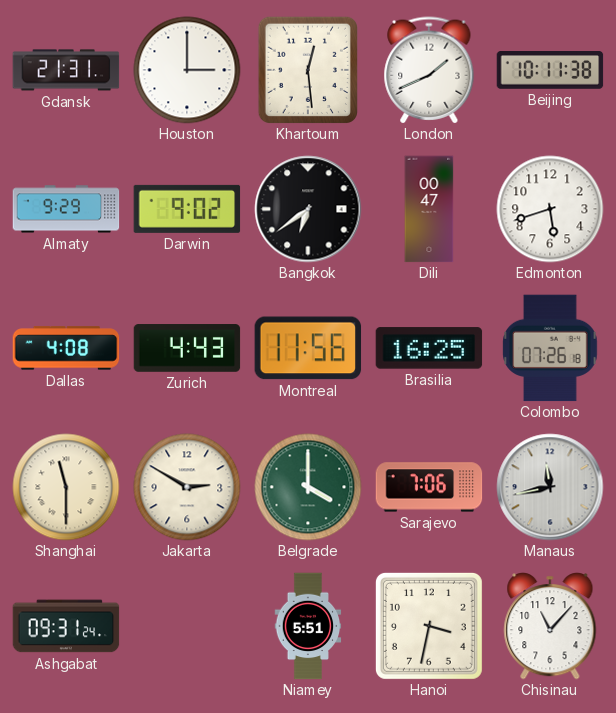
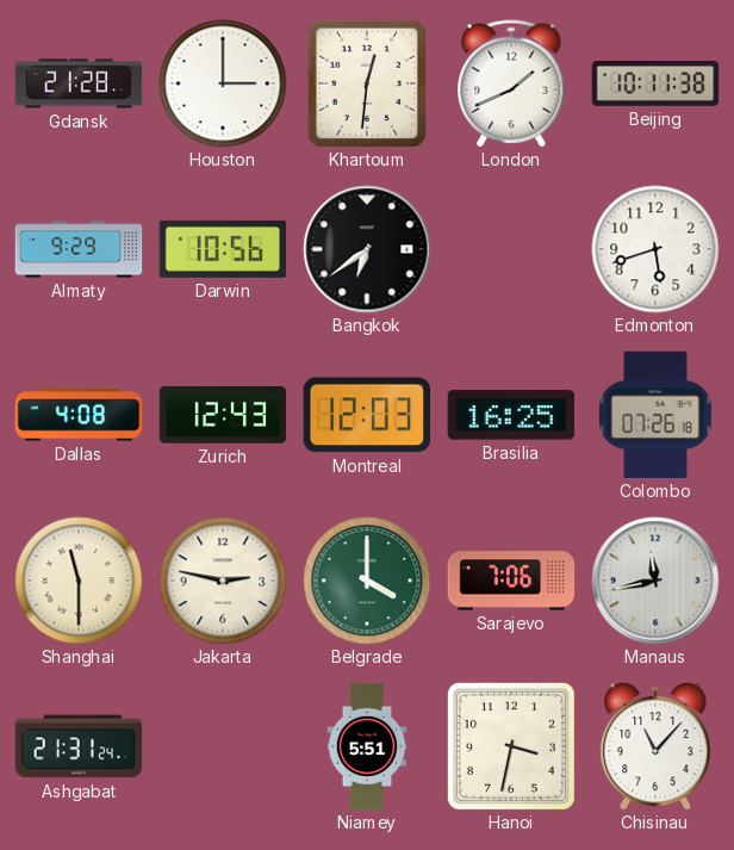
Gdansk: 21:31 -> 21:28 (79, 83)
Khartoum: 12:29 -> 12:31 (366, 82)
Darwin: 9:02 -> 10:56 (223, 249)
Dili: 00:47 -> none (429, 209)
Zurich: 4:43 -> 12:43 (223, 415)
Montreal: 11:56 -> 12:03 (367, 415)
Jakarta: 2:50 -> 2:47 (223, 581)
Ashgabat: 09:31 -> 21:31 (79, 746)
